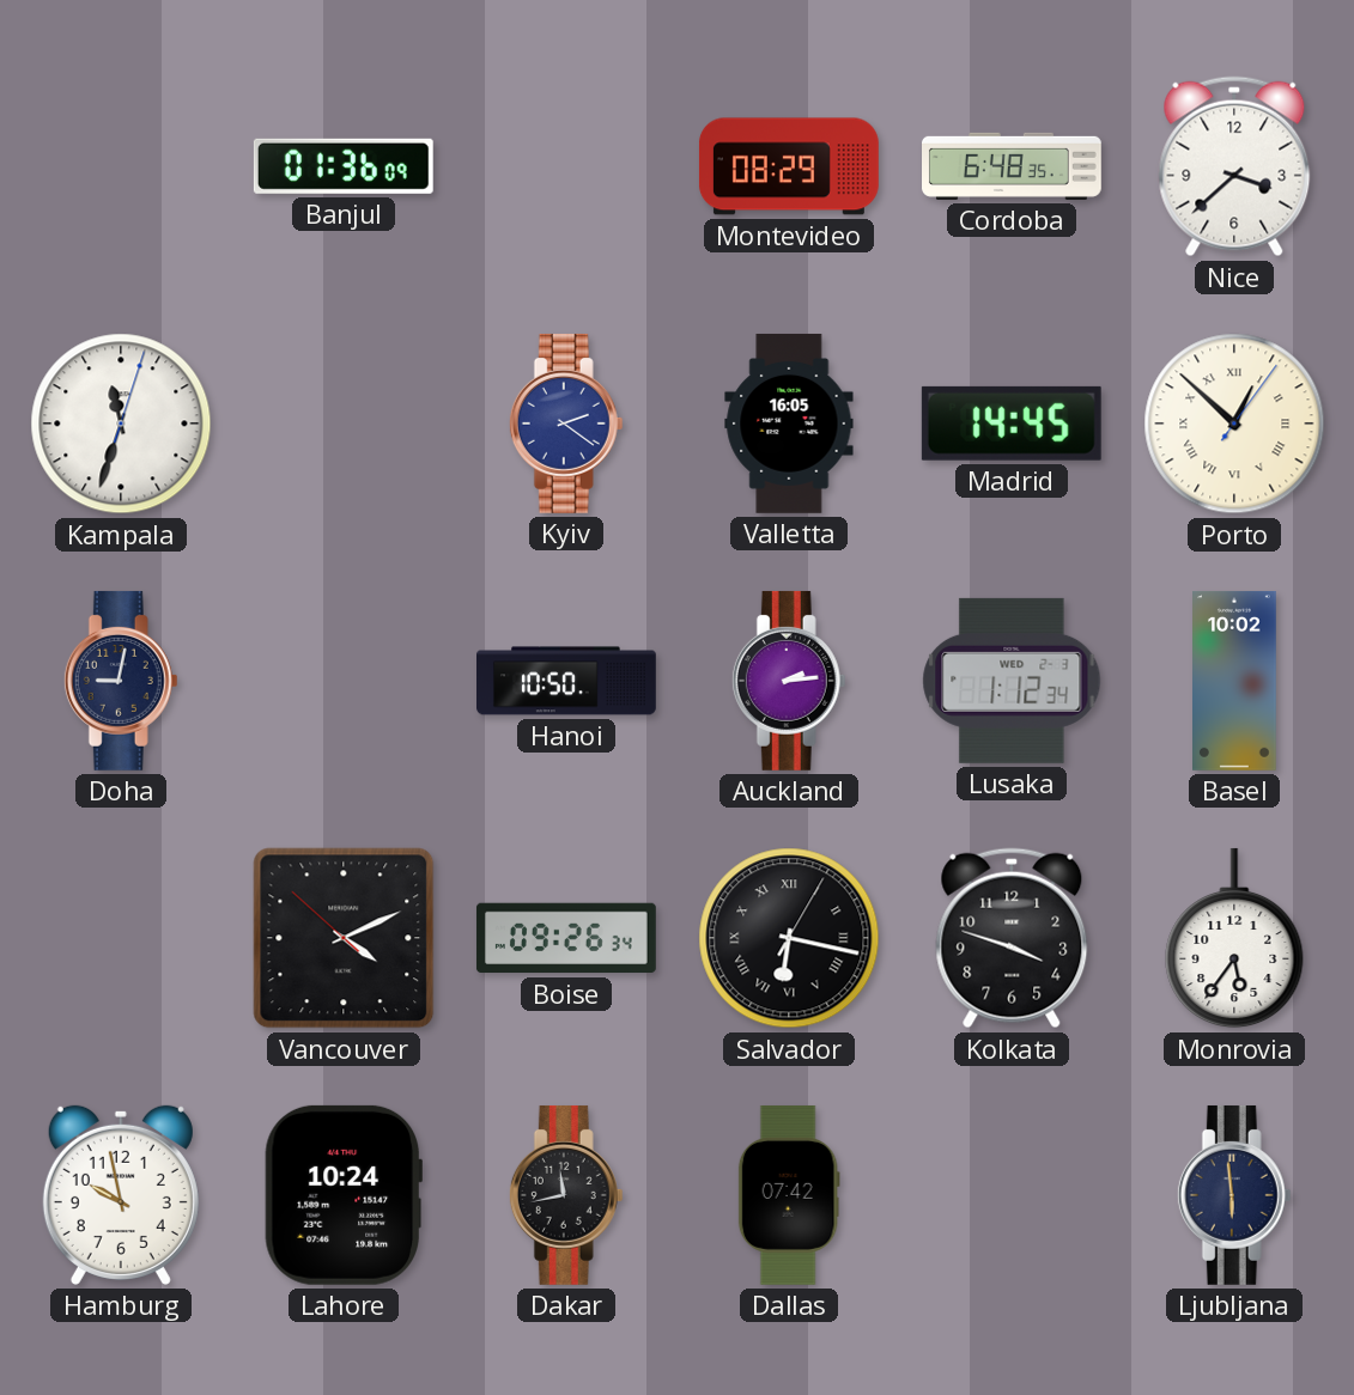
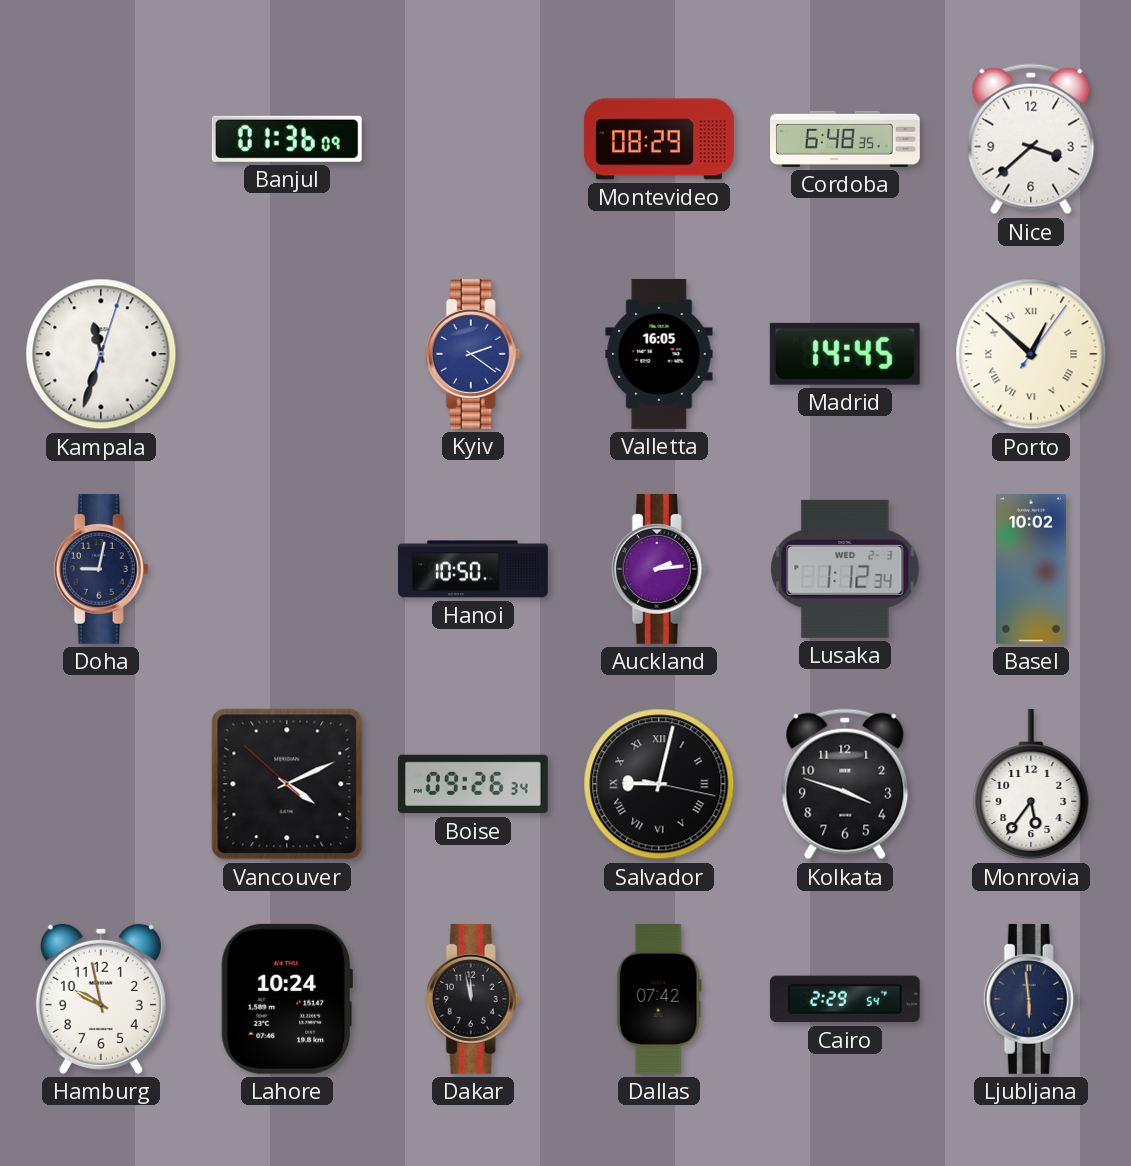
Salvador: 6:17 -> 9:02 (659, 784)
Dakar: 11:43 -> 11:58 (473, 999)
Cairo: none -> 2:29 (845, 999)
